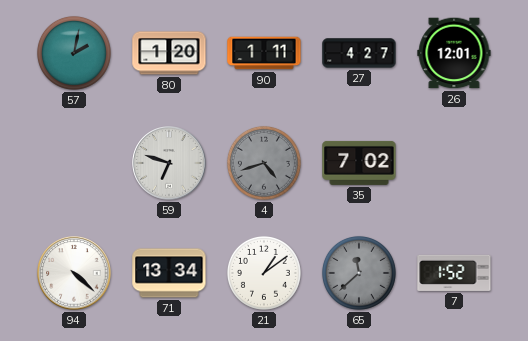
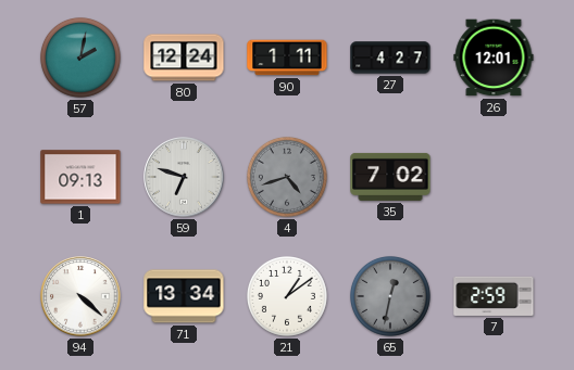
80: 1:20 -> 12:24 (184, 58)
1: none -> 09:13 (80, 177)
65: 11:38 -> 12:32 (390, 296)
7: 1:52 -> 2:59 (494, 296)
